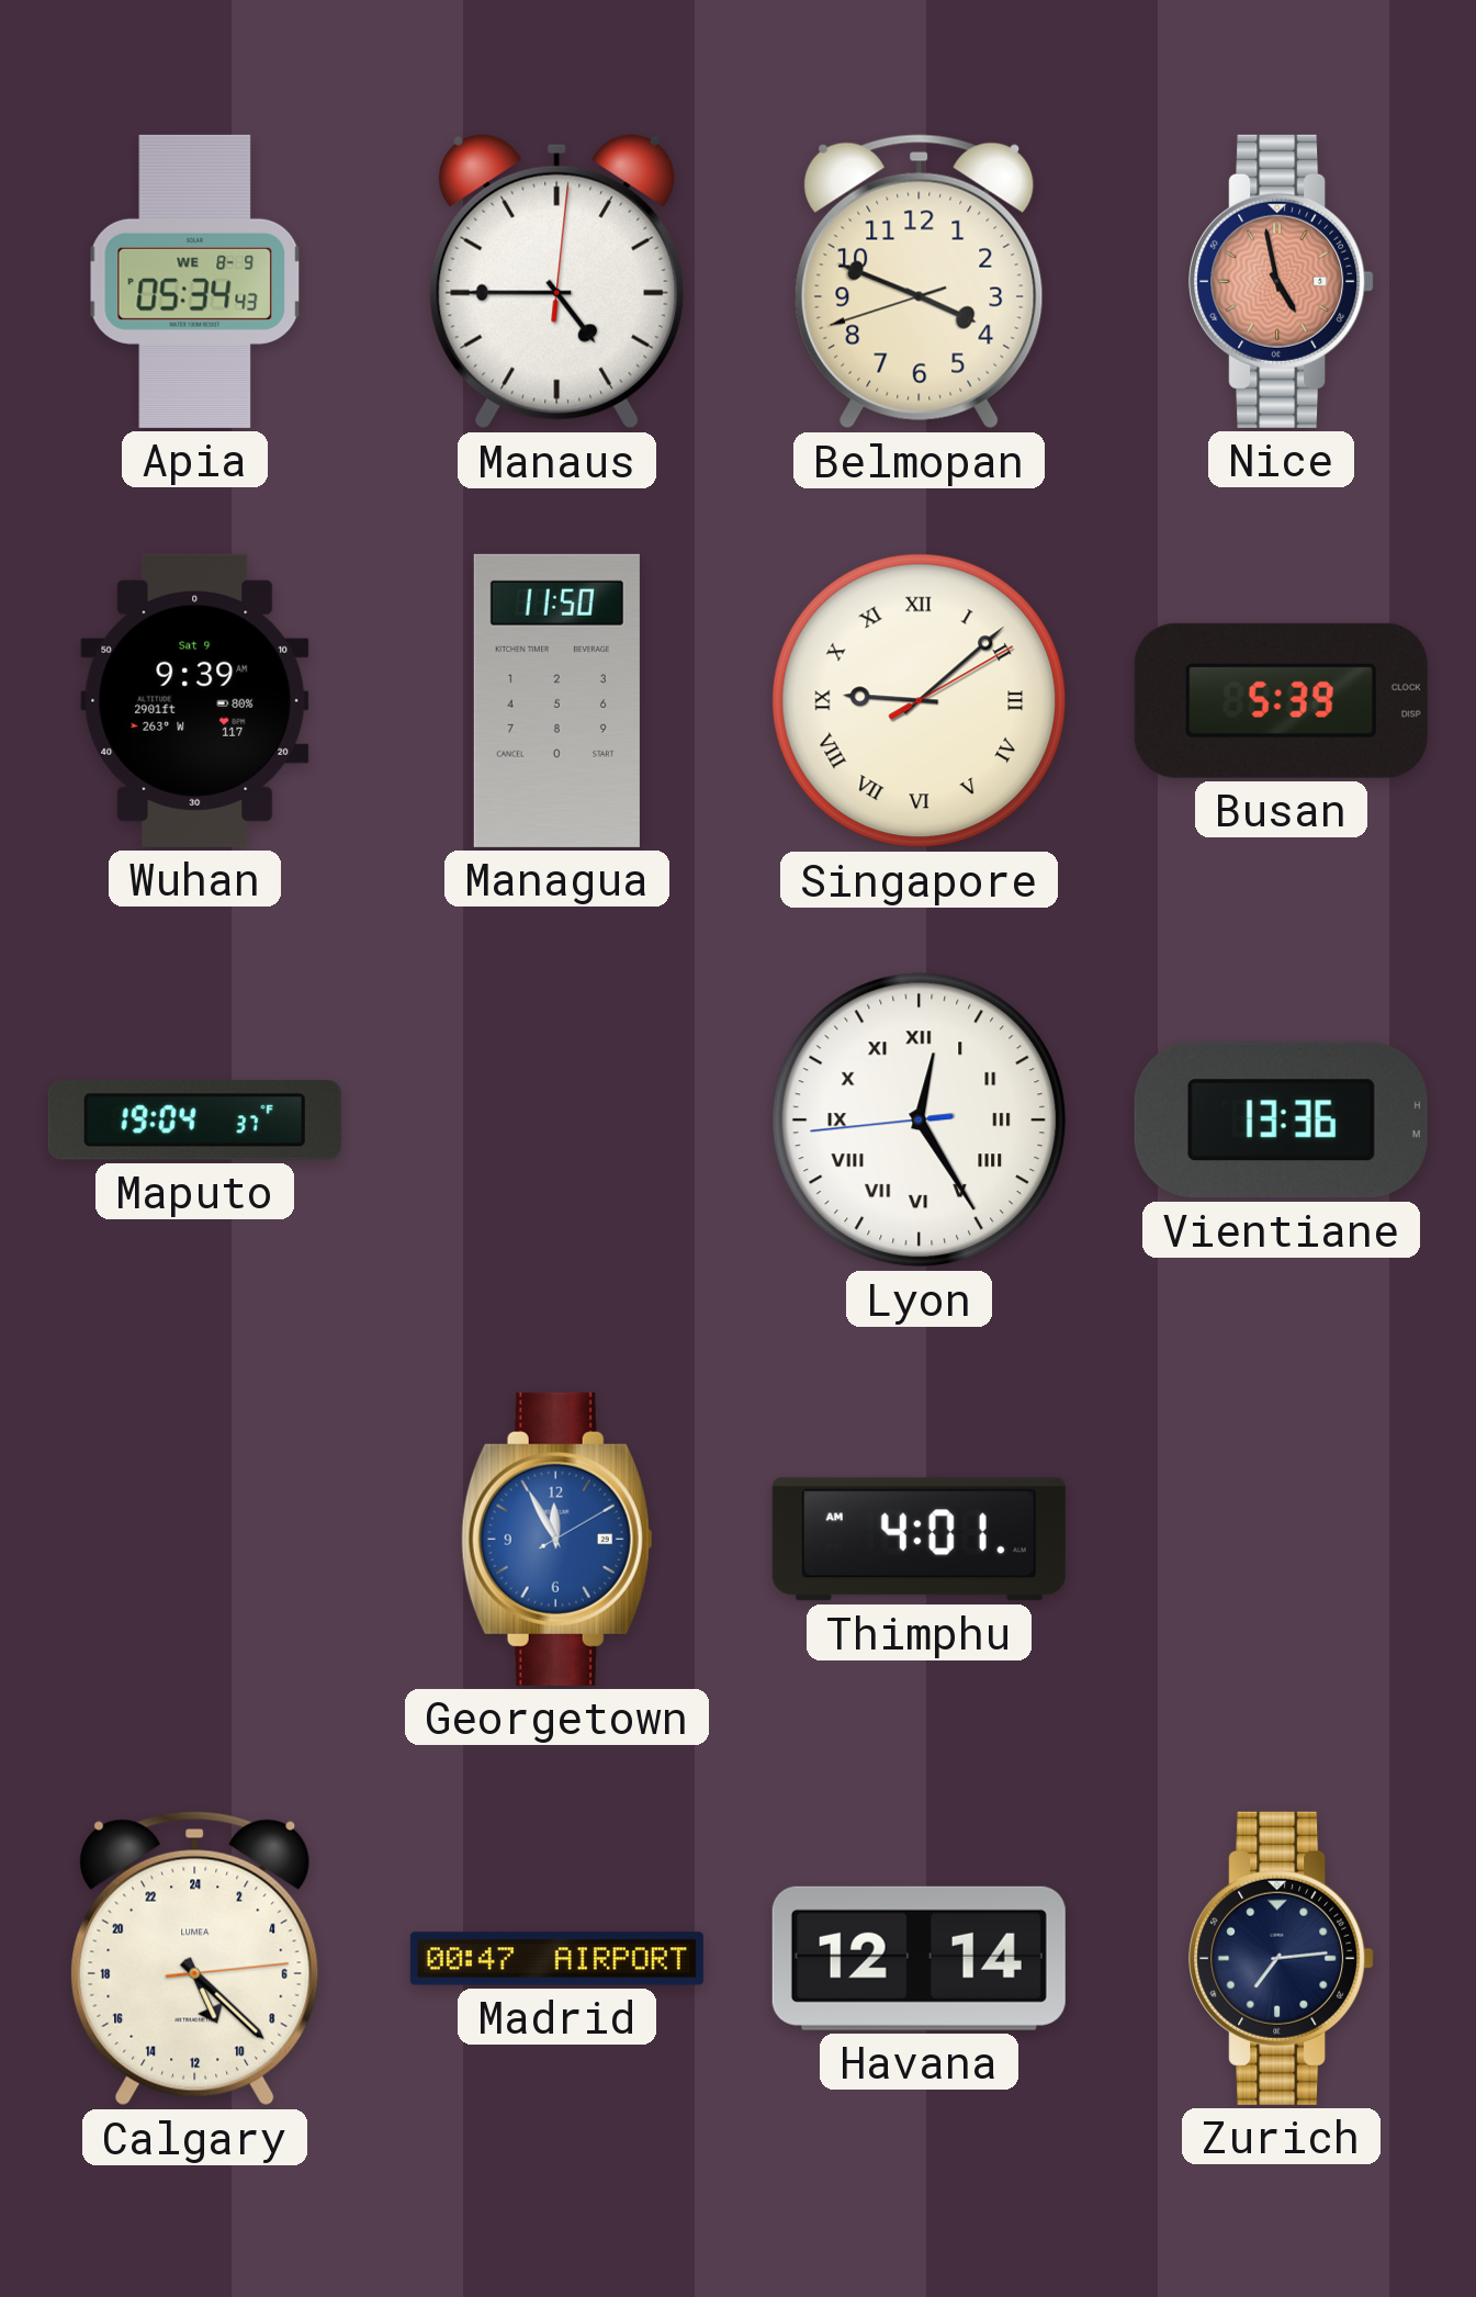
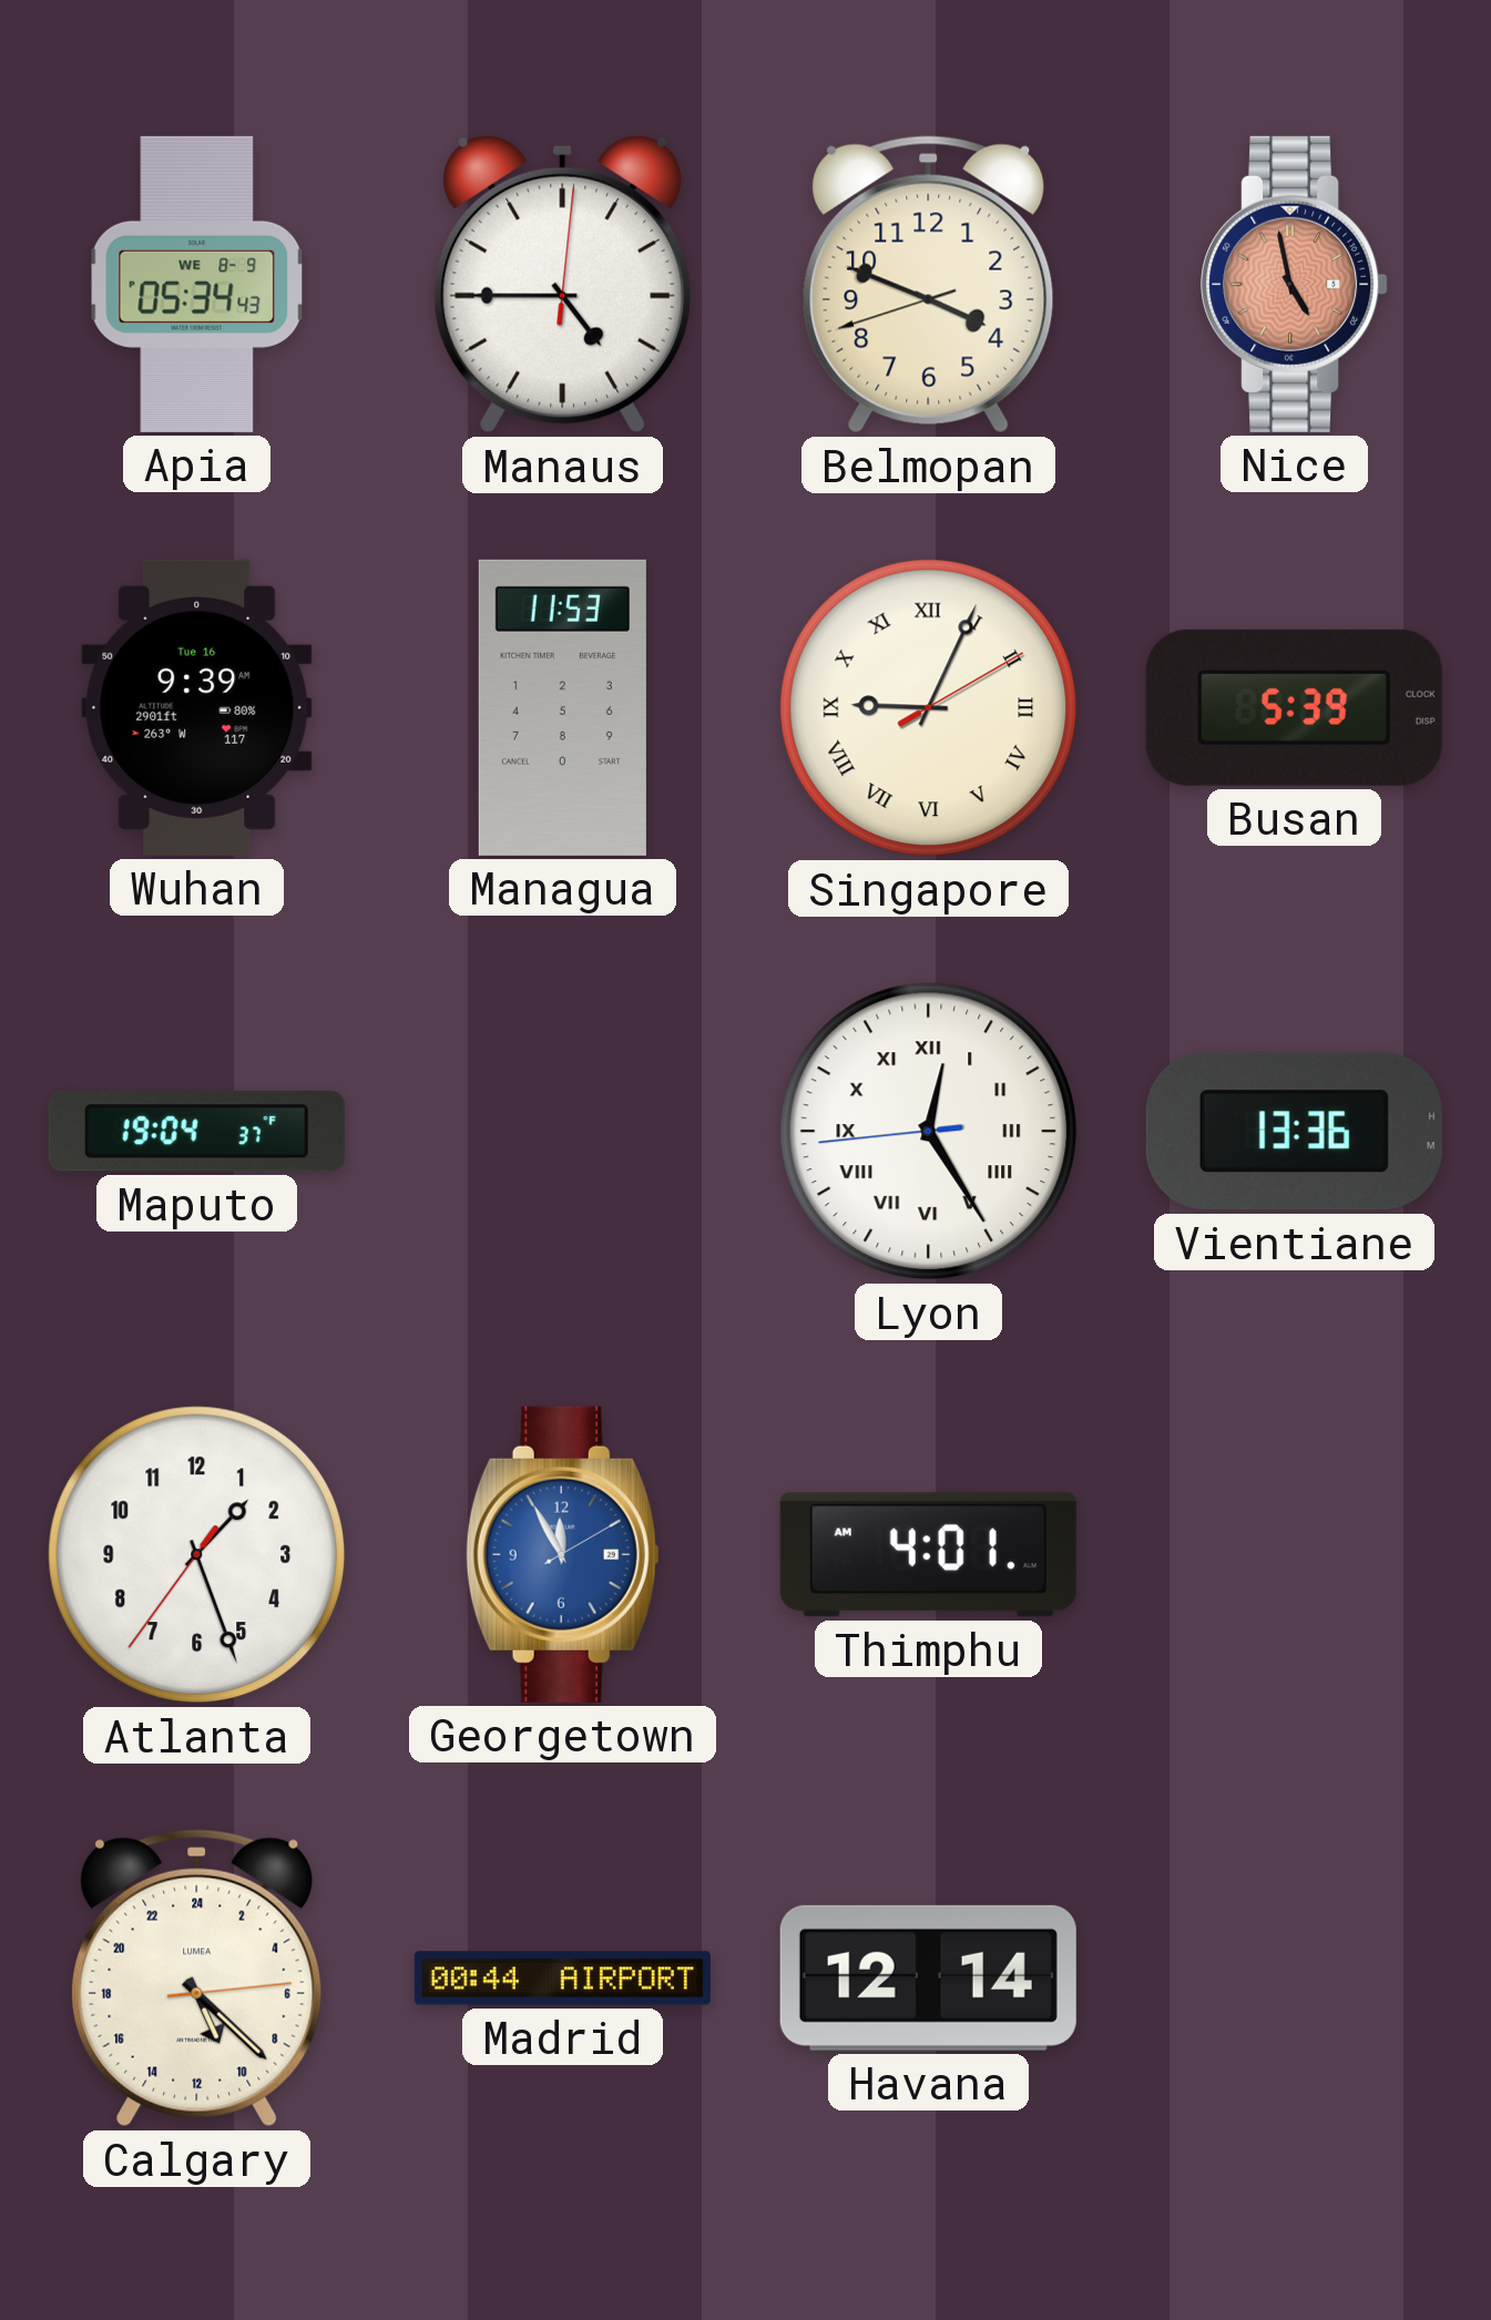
Wuhan date: Sat 9 -> Tue 16 (197, 707)
Managua: 11:50 -> 11:53 (562, 707)
Singapore: 9:08 -> 9:04 (929, 708)
Atlanta: none -> 1:26 (197, 1555)
Madrid: 00:47 -> 00:44 (562, 1979)
Zurich: 7:14 -> none (1282, 1958)
